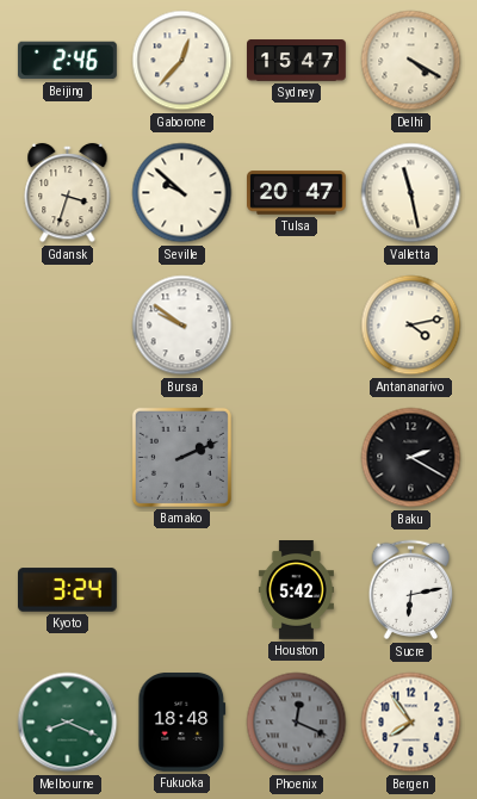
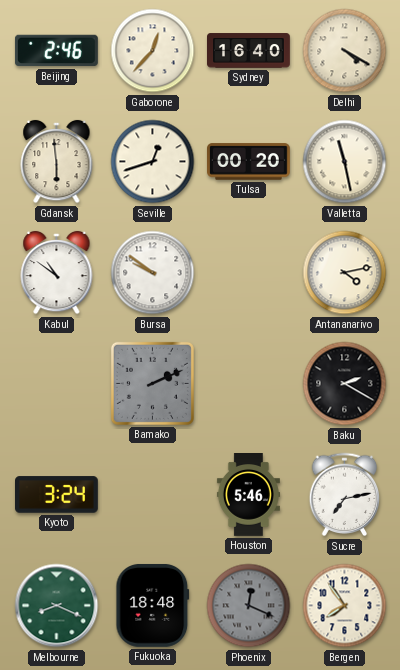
Sydney: 15:47 -> 16:40 (249, 51)
Gdansk: 3:33 -> 5:59 (57, 162)
Seville: 9:52 -> 12:42 (153, 162)
Tulsa: 20:47 -> 00:20 (249, 162)
Kabul: none -> 10:51 (57, 273)
Houston: 5:42 -> 5:46 (248, 495)
Sucre: 6:13 -> 7:13 (345, 495)
